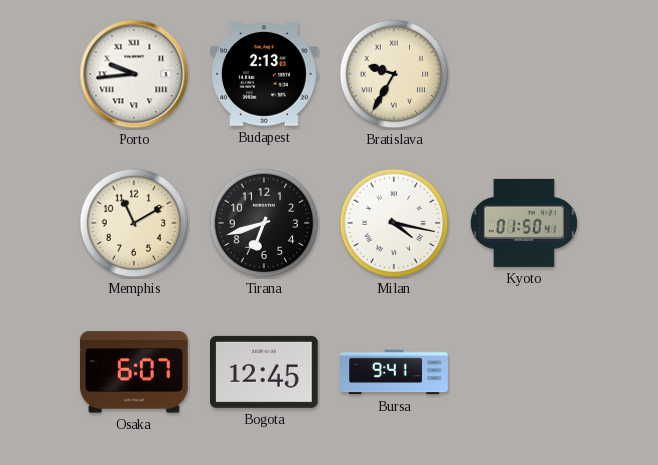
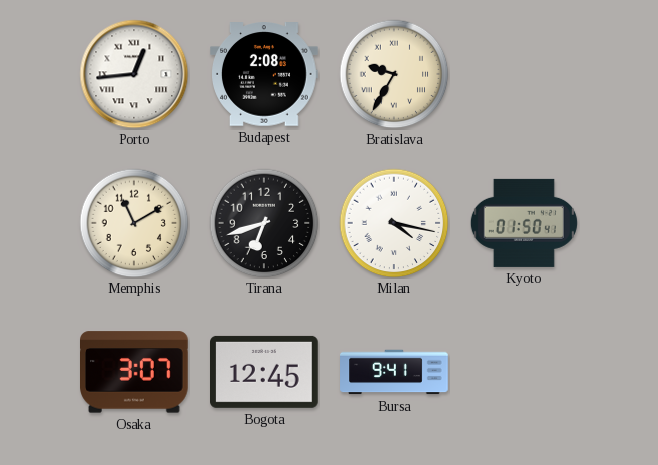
Porto: 9:44 -> 12:44 (134, 74)
Budapest: 2:13 -> 2:08 (265, 74)
Osaka: 6:07 -> 3:07 (135, 372)
